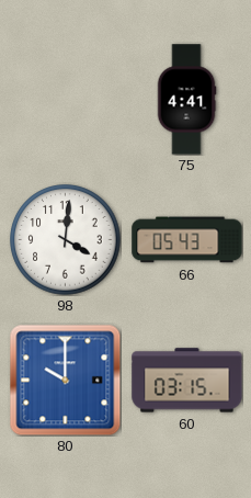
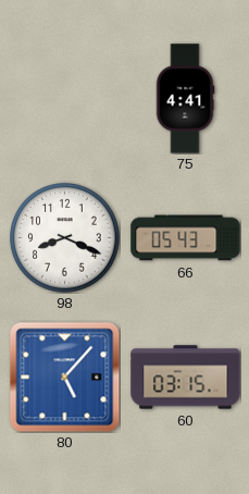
98: 4:01 -> 8:19 (65, 238)
80: 10:00 -> 5:07 (64, 376)
